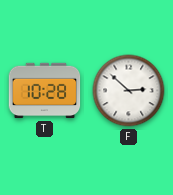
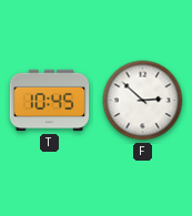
T: 10:28 -> 10:45 (50, 101)
